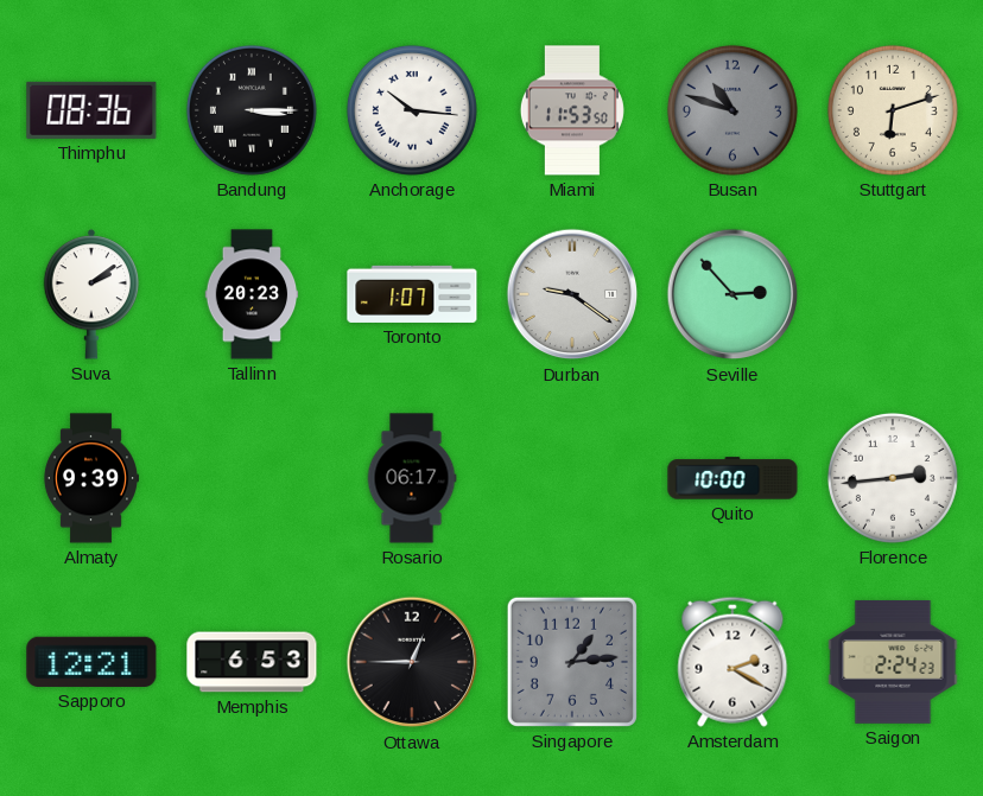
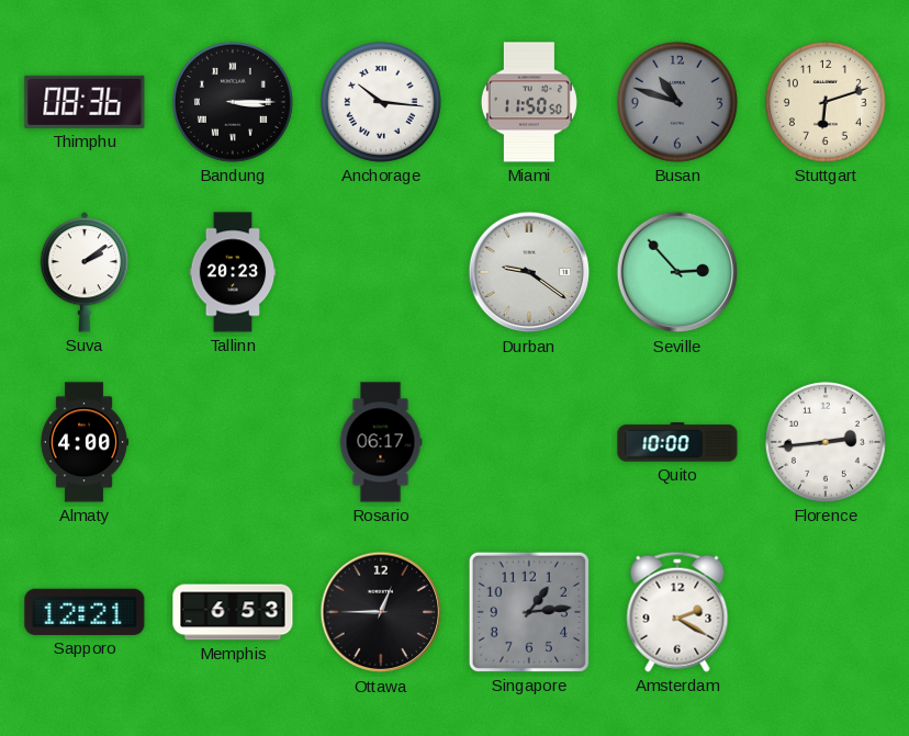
Miami: 11:53 -> 11:50 (529, 102)
Toronto: 1:07 -> none (412, 294)
Almaty: 9:39 -> 4:00 (83, 442)
Saigon: 2:24 -> none (893, 662)
